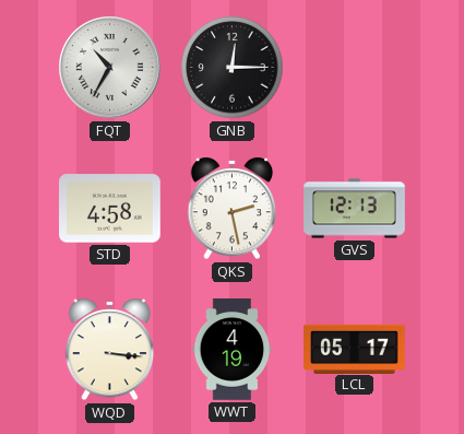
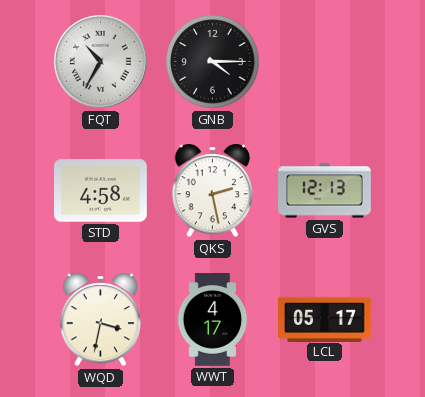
GNB: 12:15 -> 4:15 (213, 62)
WQD: 3:16 -> 3:32 (101, 320)
WWT: 4:19 -> 4:17 (213, 320)
